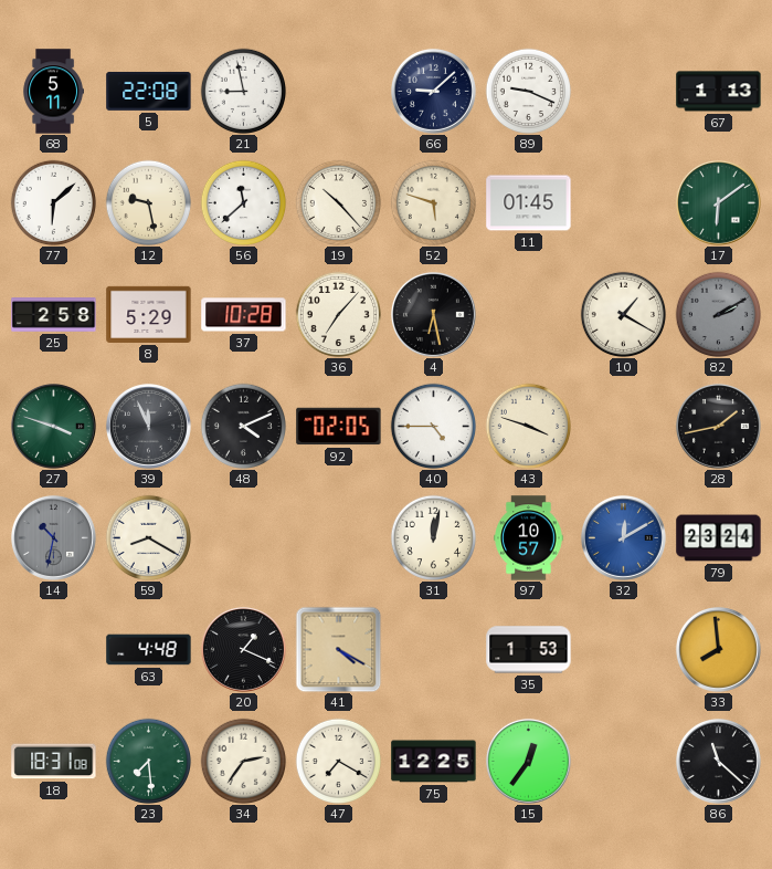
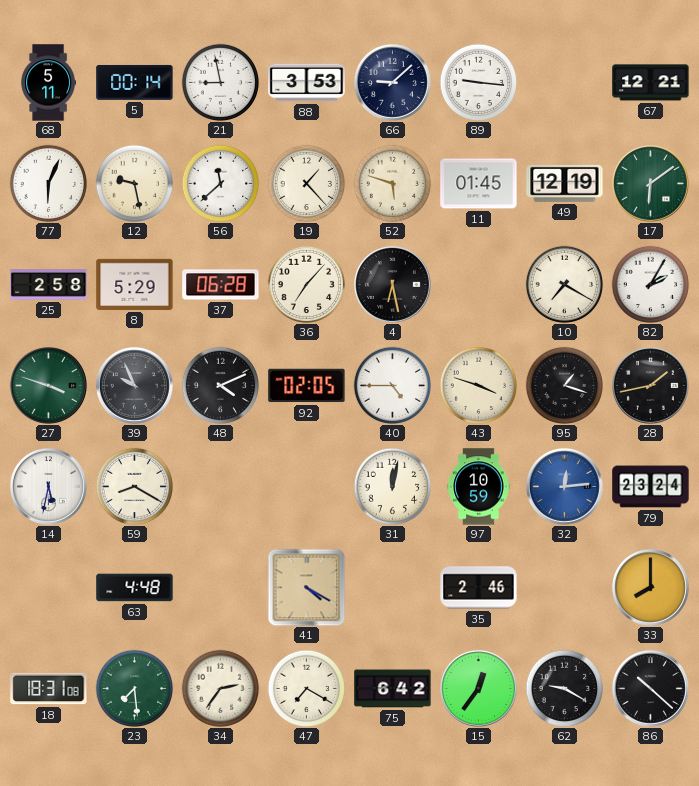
5: 22:08 -> 00:14 (135, 82)
88: none -> 3:53 (307, 83)
89: 9:19 -> 9:16 (478, 82)
67: 1:13 -> 12:21 (651, 83)
77: 6:08 -> 6:04 (48, 183)
19: 10:23 -> 1:23 (306, 183)
49: none -> 12:19 (565, 183)
37: 10:28 -> 06:28 (221, 285)
10: 1:20 -> 7:20 (564, 284)
82: 2:10 -> 2:05 (650, 284)
82 dial: grey -> white (650, 284)
39: 11:56 -> 9:56 (134, 385)
95: none -> 1:18 (564, 385)
14: 10:32 -> 5:32 (48, 486)
14 dial: grey -> white (48, 486)
97: 10:57 -> 10:59 (479, 487)
32: 12:10 -> 12:14 (564, 486)
20: 1:19 -> none (243, 649)
35: 1:53 -> 2:46 (479, 588)
33: 7:59 -> 8:00 (650, 587)
75: 12:25 -> 6:42 (393, 689)
62: none -> 9:20 (564, 688)
86: 11:22 -> 10:22 (650, 688)
